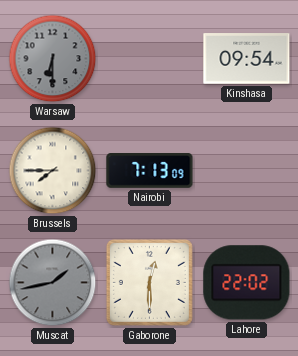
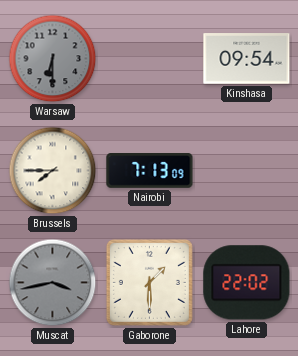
Muscat: 1:43 -> 3:43 (53, 283)
Gaborone: 12:30 -> 1:30 (149, 282)
